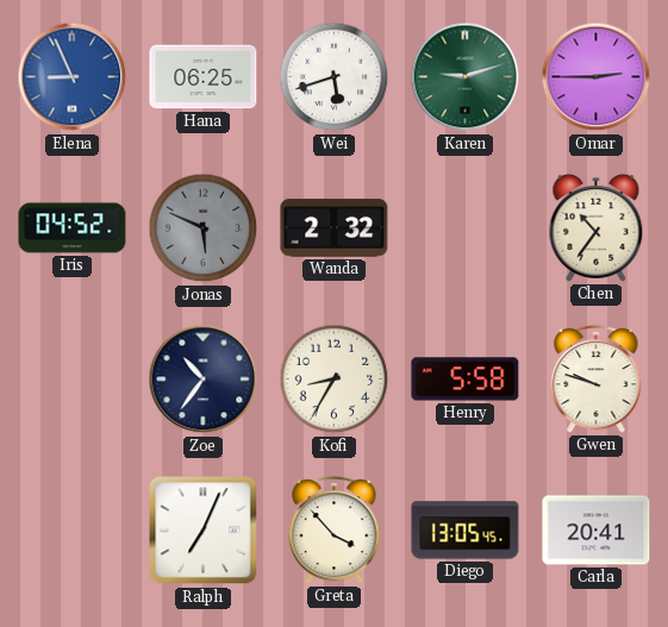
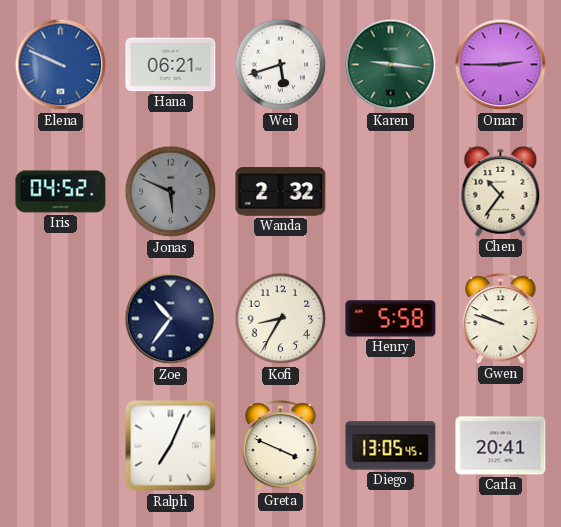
Elena: 8:56 -> 9:49 (61, 65)
Hana: 06:25 -> 06:21 (171, 65)
Karen: 9:12 -> 9:16 (391, 65)
Greta: 3:53 -> 3:49 (281, 445)
